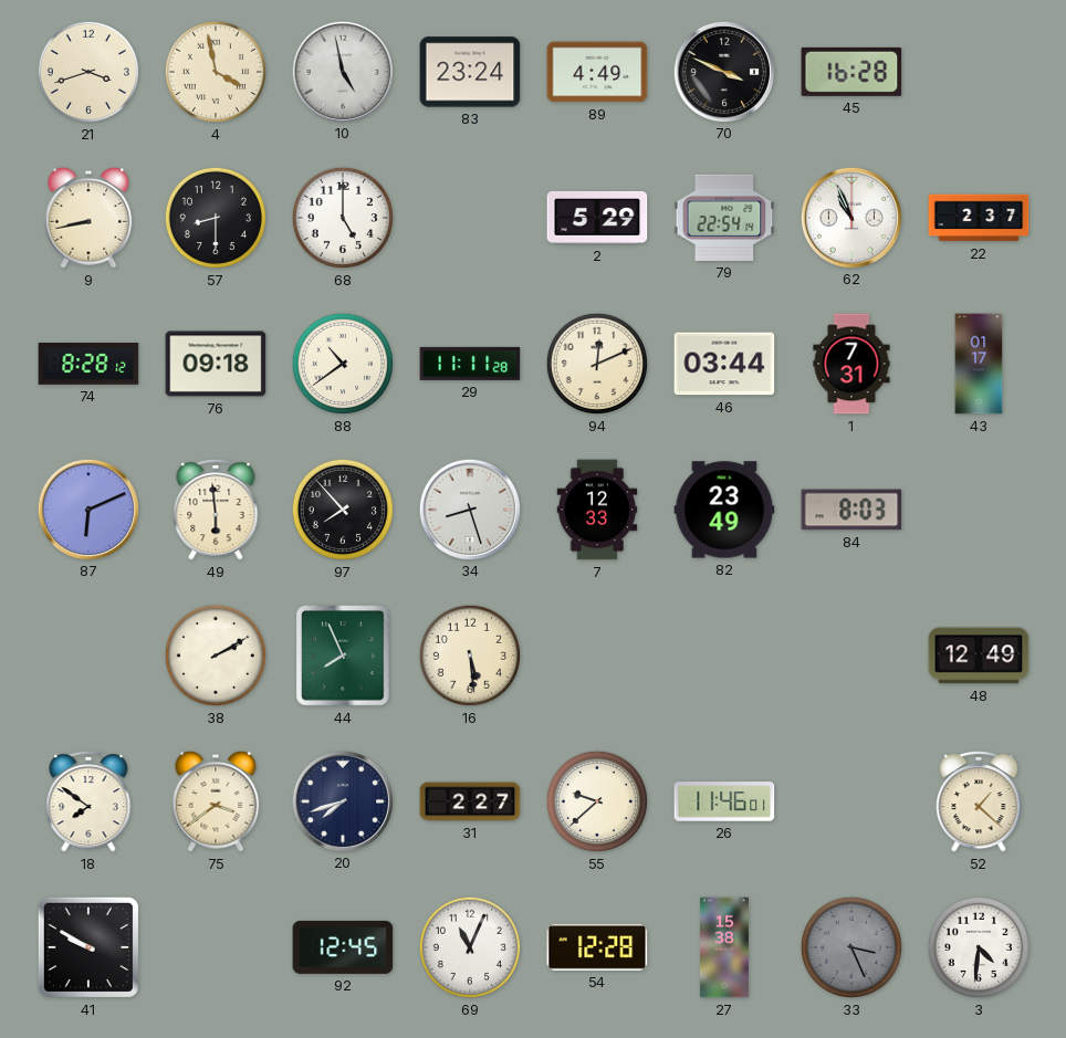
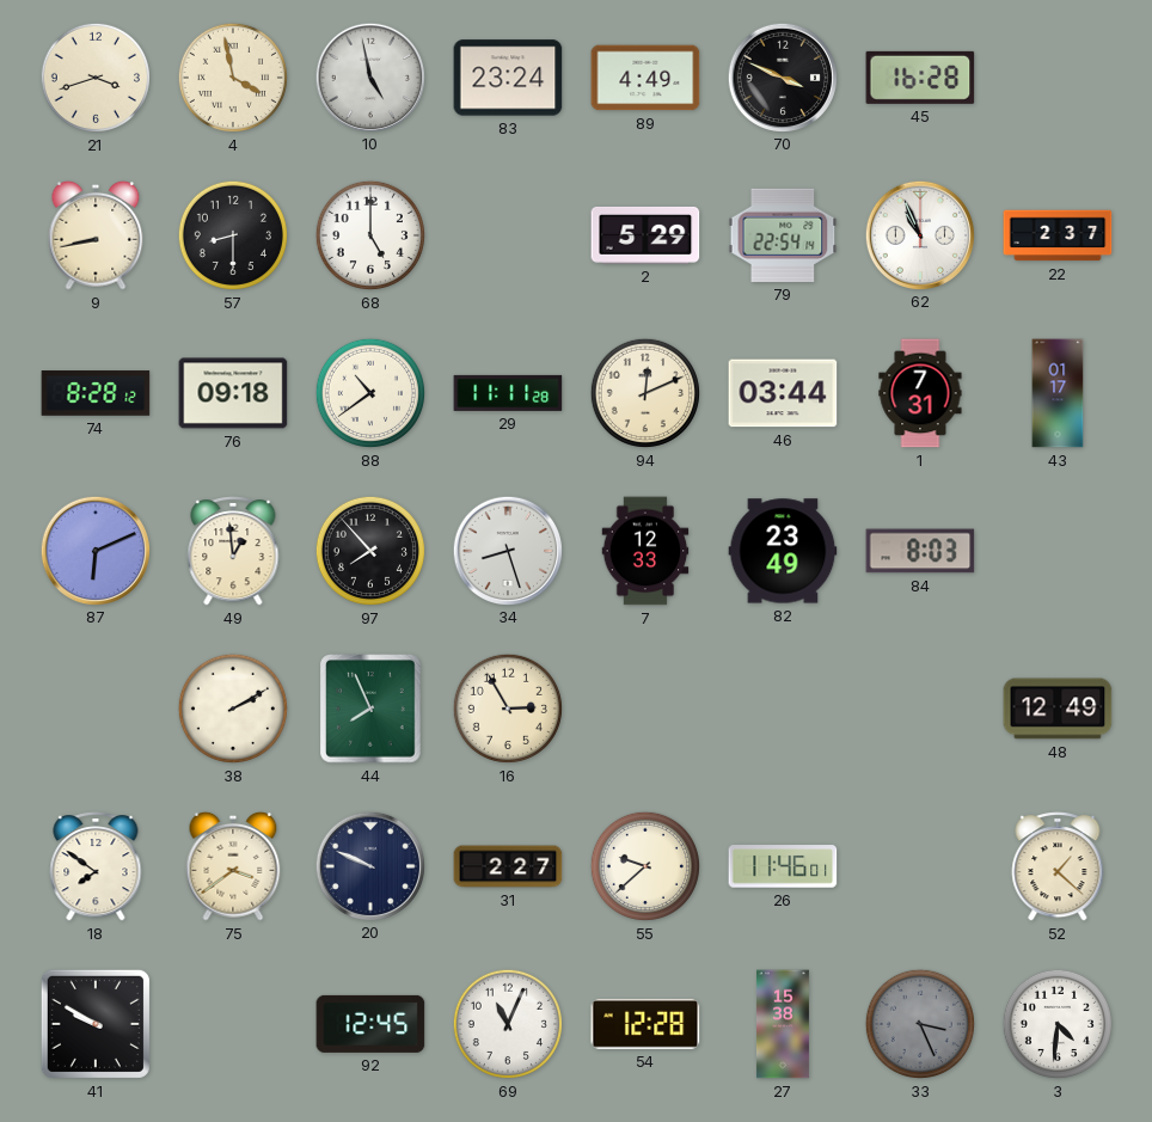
49: 5:59 -> 12:59 (233, 551)
16: 5:29 -> 2:55 (508, 709)
20: 7:42 -> 9:49 (369, 865)
